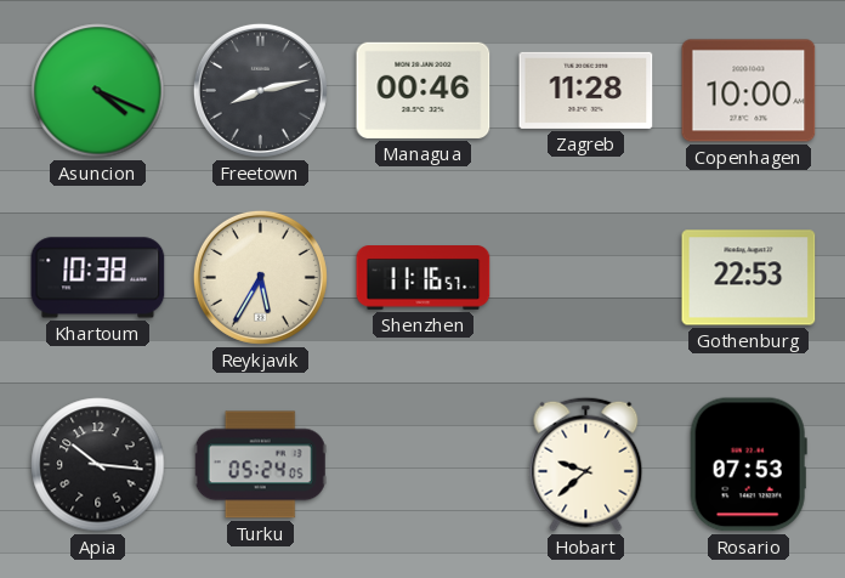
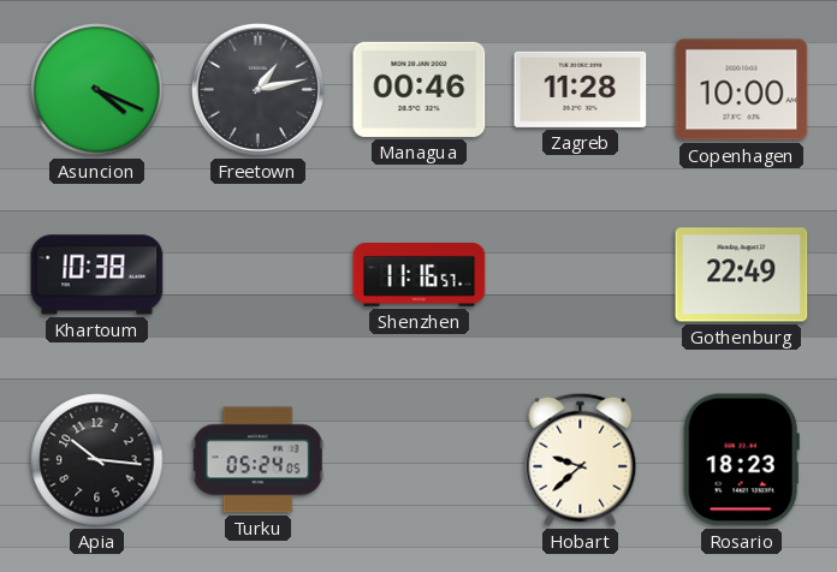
Freetown: 8:13 -> 1:13 (257, 89)
Reykjavik: 5:35 -> none (260, 277)
Gothenburg: 22:53 -> 22:49 (742, 275)
Rosario: 07:53 -> 18:23 (741, 460)
